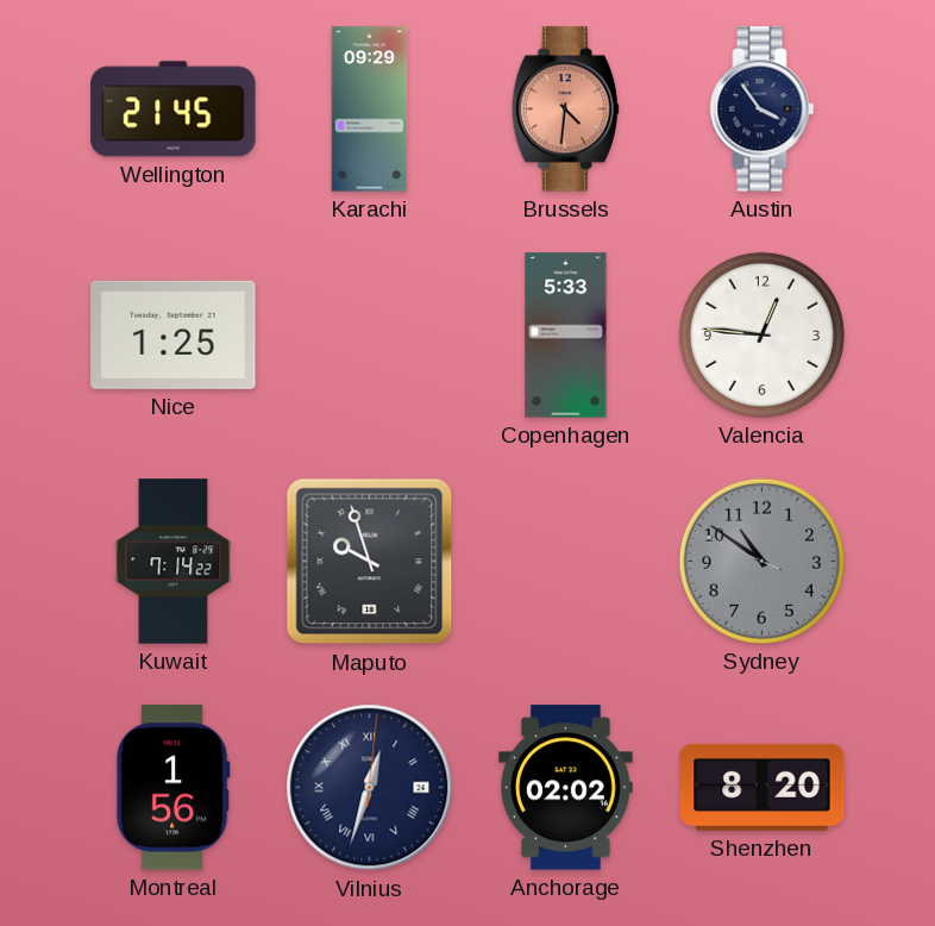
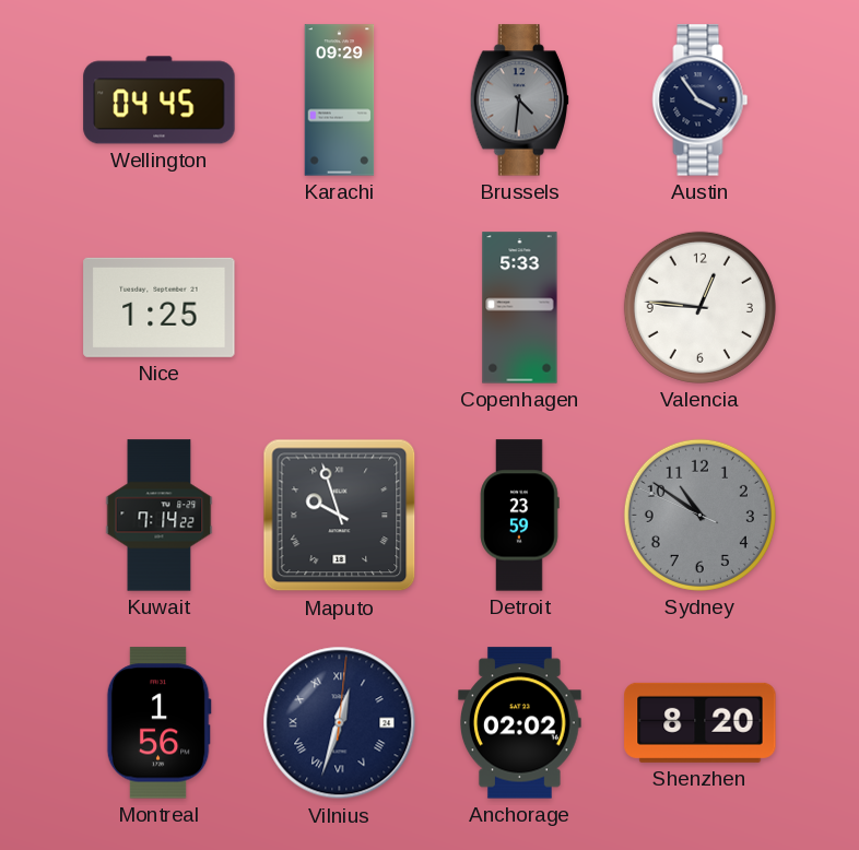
Wellington: 21:45 -> 04:45 (160, 101)
Brussels dial: salmon -> grey (519, 101)
Detroit: none -> 23:59 (520, 516)
